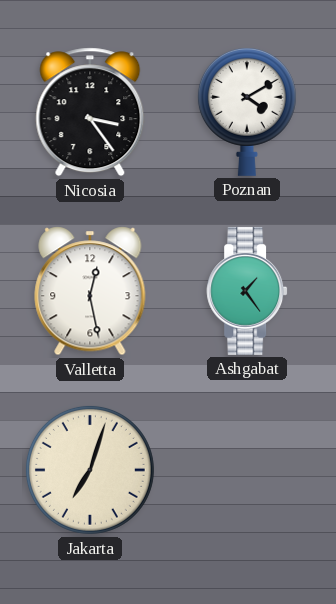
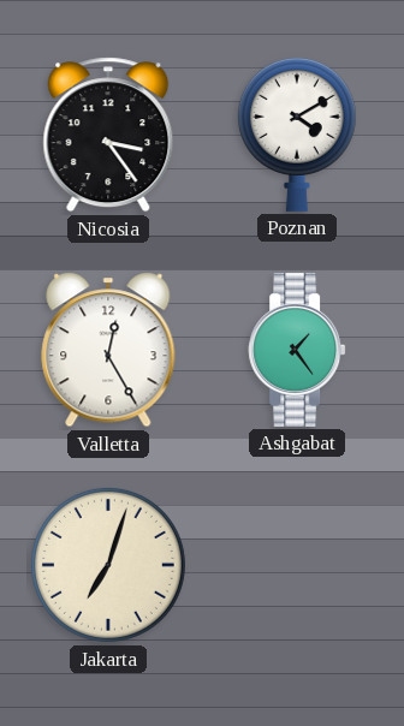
Valletta: 12:28 -> 12:25 (108, 350)
